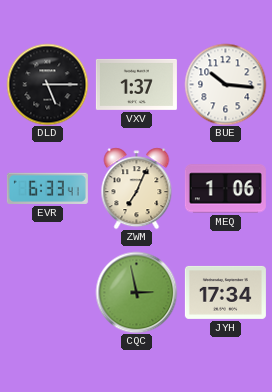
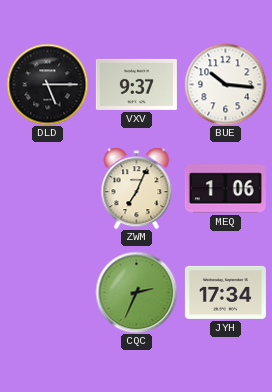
VXV: 1:37 -> 9:37 (136, 84)
EVR: 6:33 -> none (47, 188)
CQC: 2:58 -> 2:34 (136, 292)
